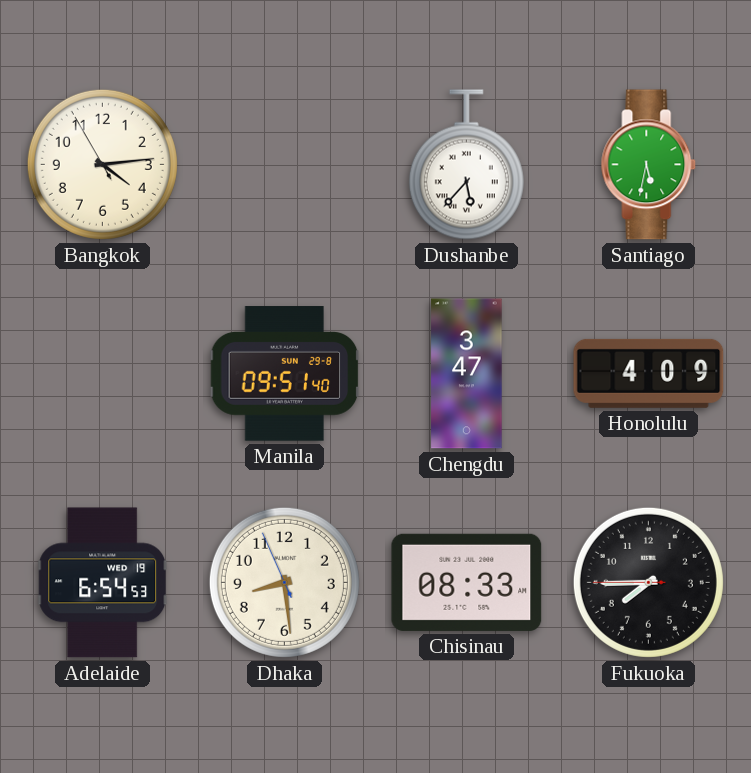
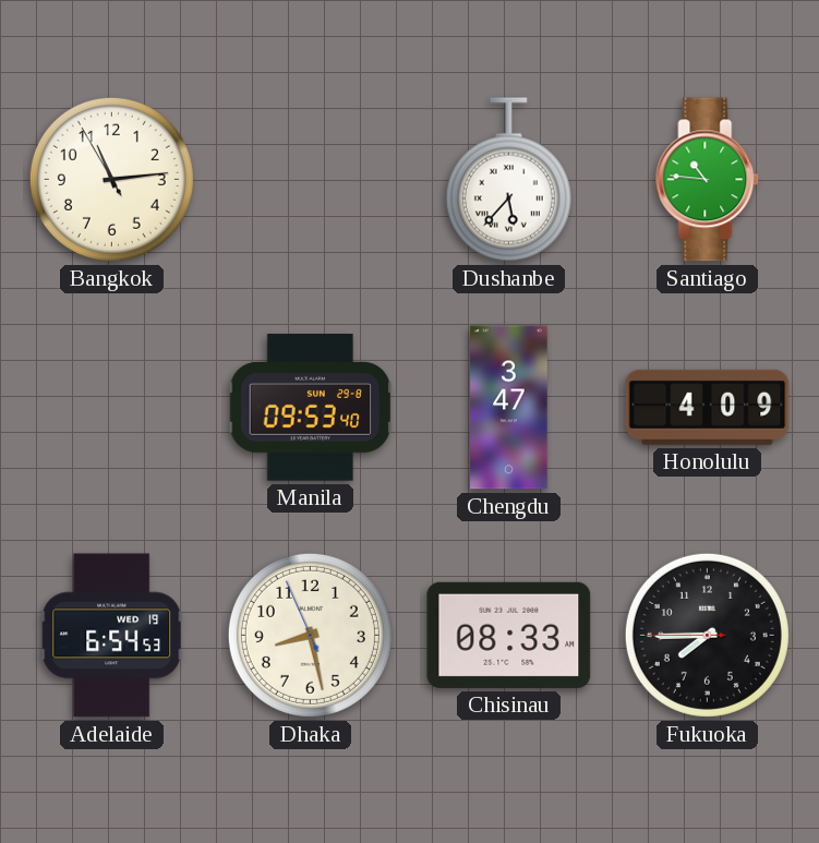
Bangkok: 4:13 -> 11:13 (111, 179)
Santiago: 5:32 -> 10:46 (708, 180)
Manila: 09:51 -> 09:53 (311, 408)
Dhaka: 8:28 -> 8:27 (310, 635)
